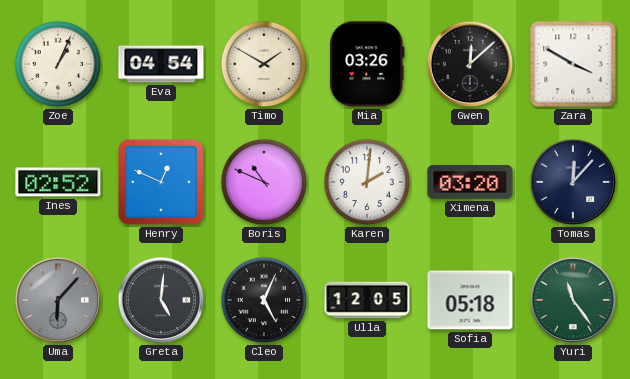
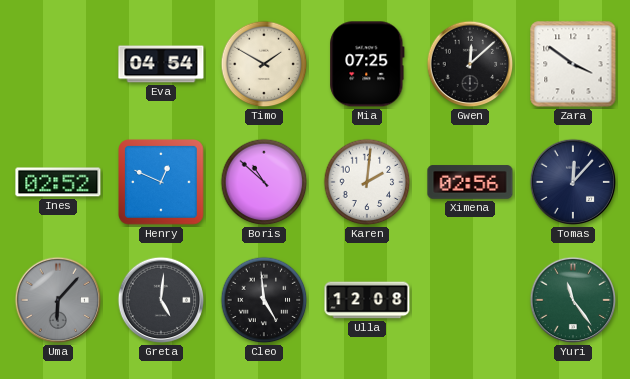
Zoe: 1:04 -> none (58, 64)
Mia: 03:26 -> 07:25 (367, 64)
Zara: 3:50 -> 3:51 (573, 64)
Boris: 10:49 -> 10:52 (264, 182)
Ximena: 03:20 -> 02:56 (470, 182)
Cleo: 5:04 -> 4:59 (264, 300)
Ulla: 12:05 -> 12:08 (367, 300)
Sofia: 05:18 -> none (470, 300)
